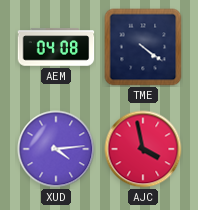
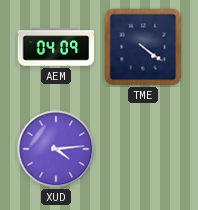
AEM: 04:08 -> 04:09 (56, 47)
AJC: 3:58 -> none (143, 149)
